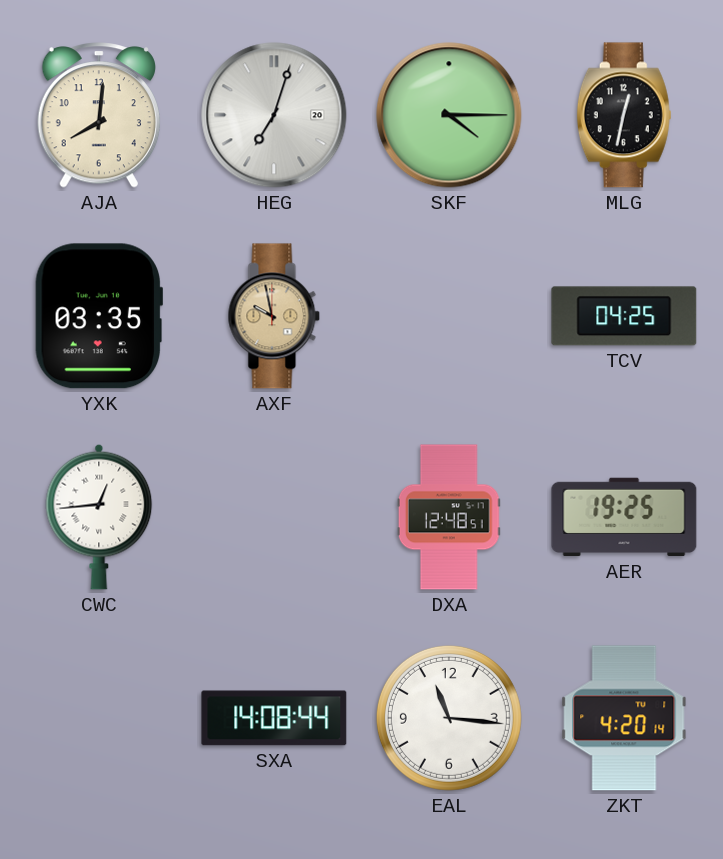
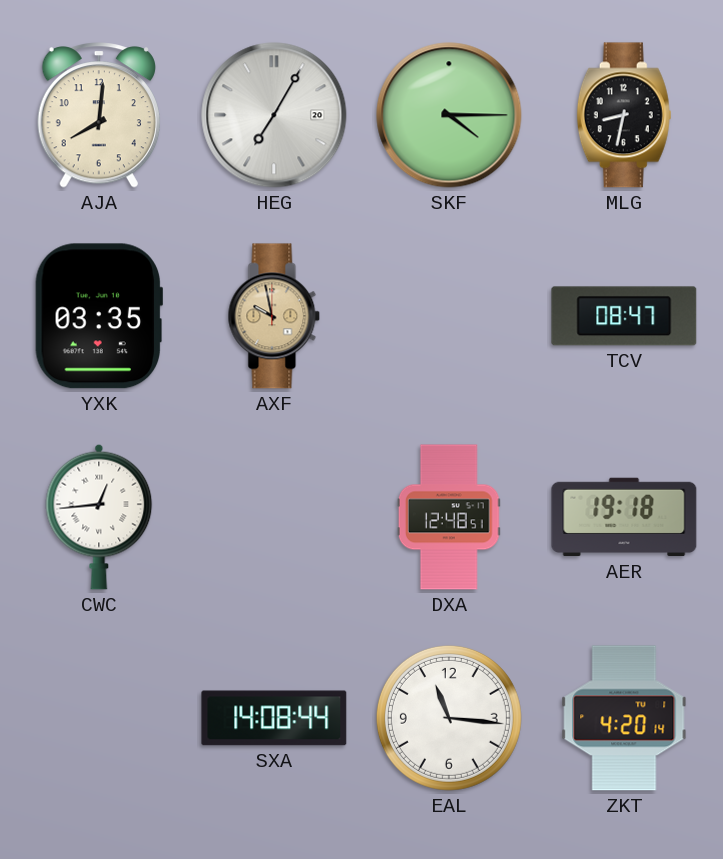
HEG: 7:03 -> 7:05 (274, 115)
MLG: 12:32 -> 8:32 (624, 115)
TCV: 04:25 -> 08:47 (624, 316)
AER: 19:25 -> 19:18 (624, 517)
